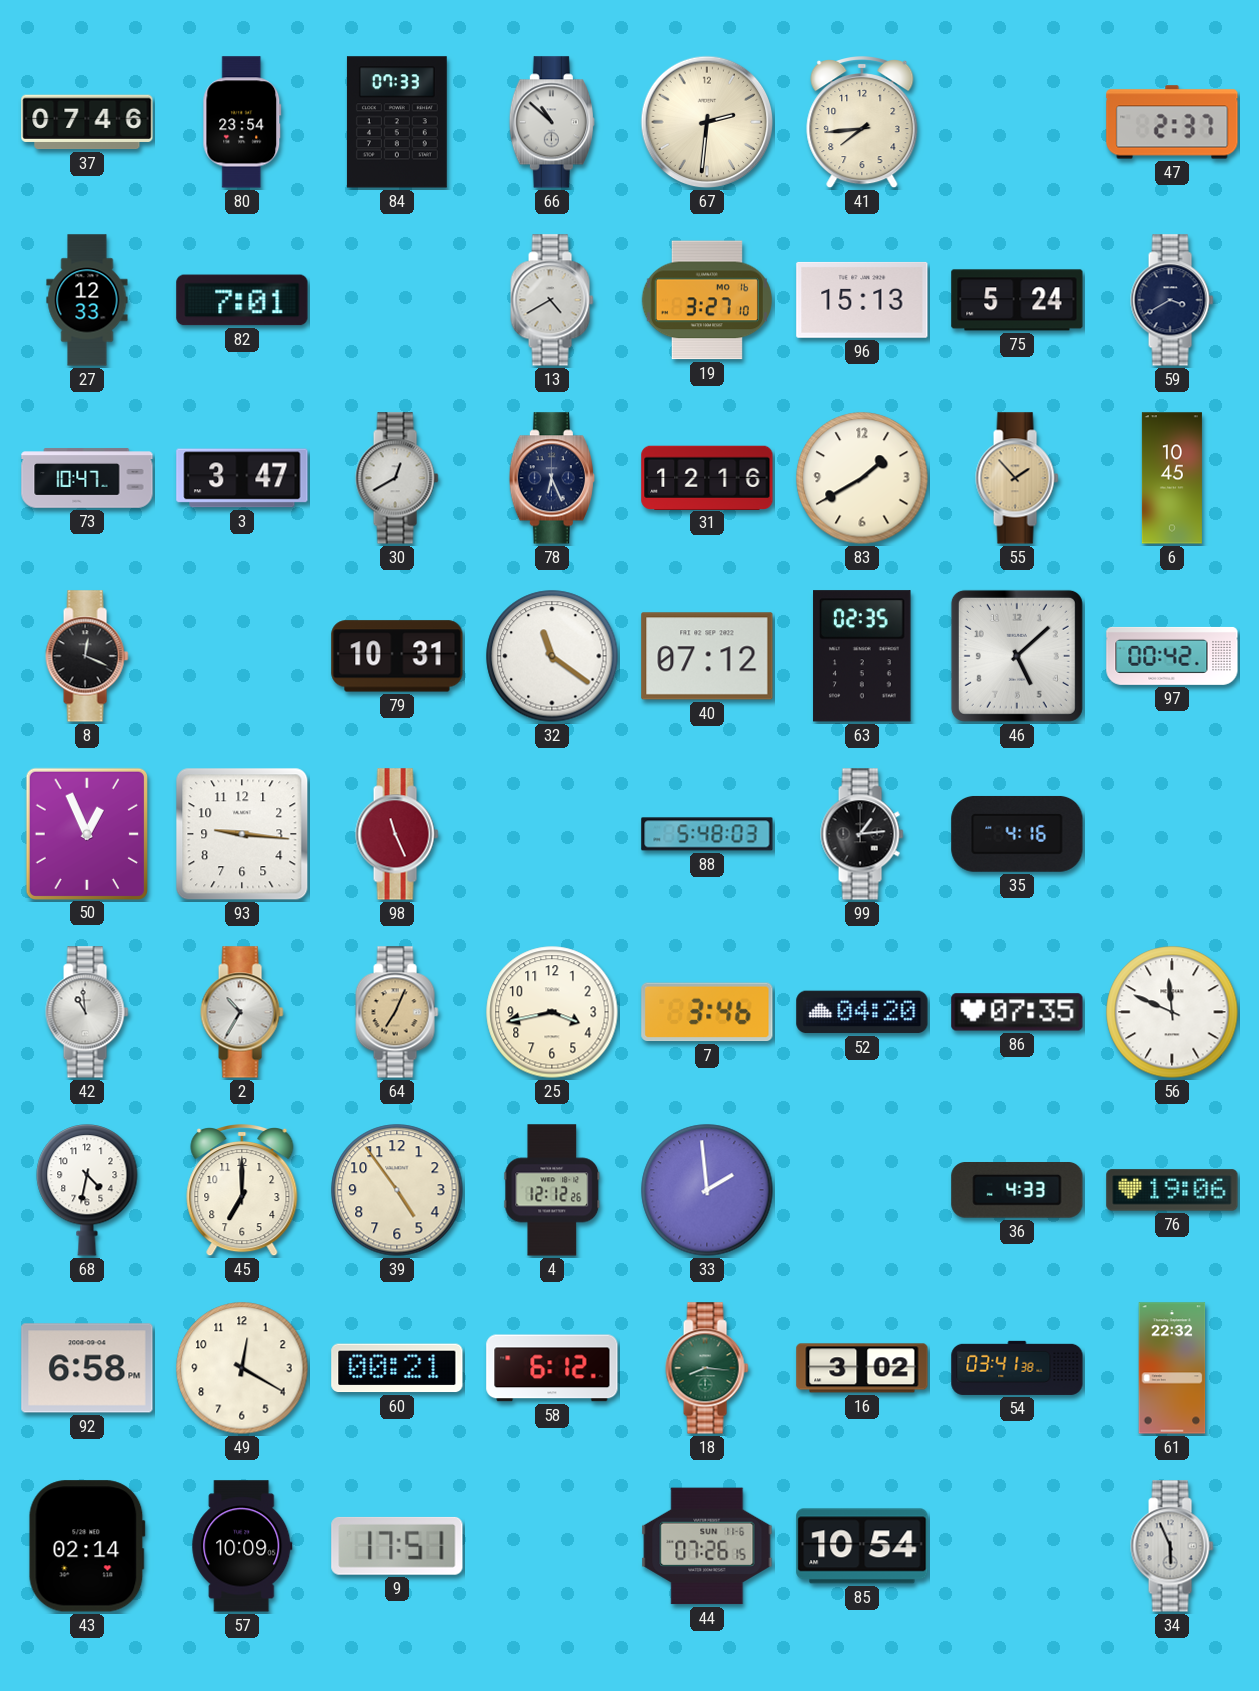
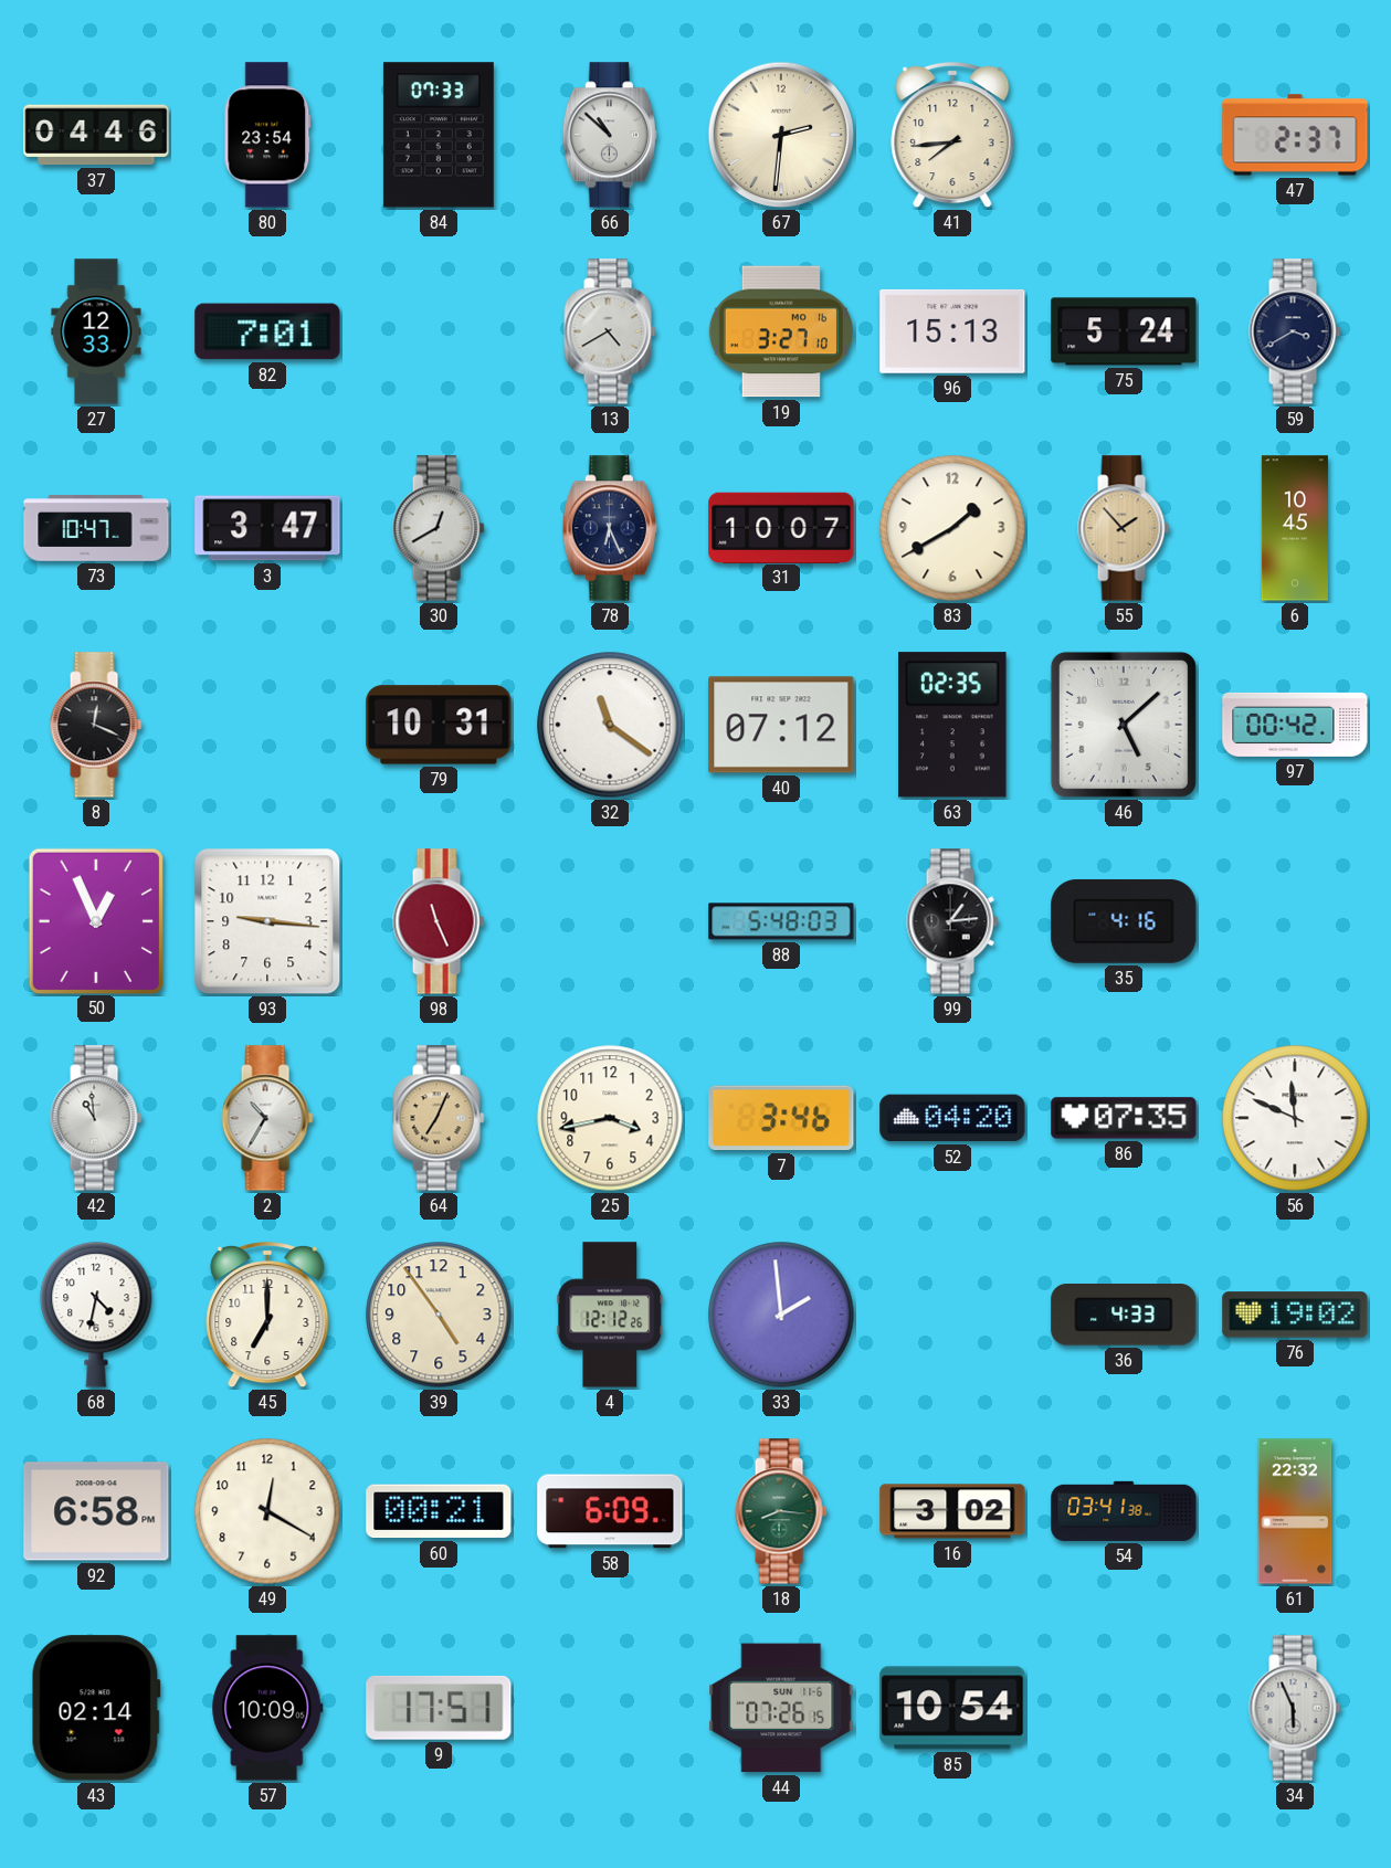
37: 07:46 -> 04:46 (96, 135)
31: 12:16 -> 10:07 (781, 527)
76: 19:06 -> 19:02 (1295, 1315)
58: 6:12 -> 6:09 (610, 1511)
